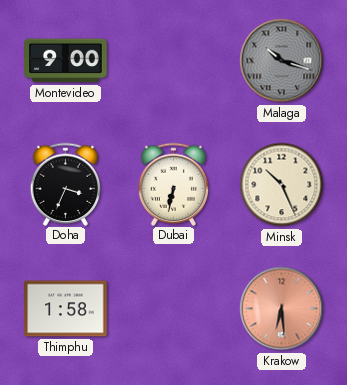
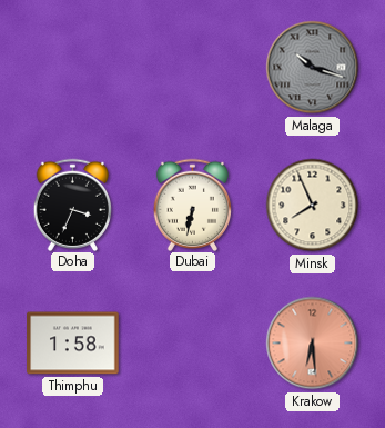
Montevideo: 9:00 -> none (66, 61)
Minsk: 10:26 -> 7:56 (313, 206)
